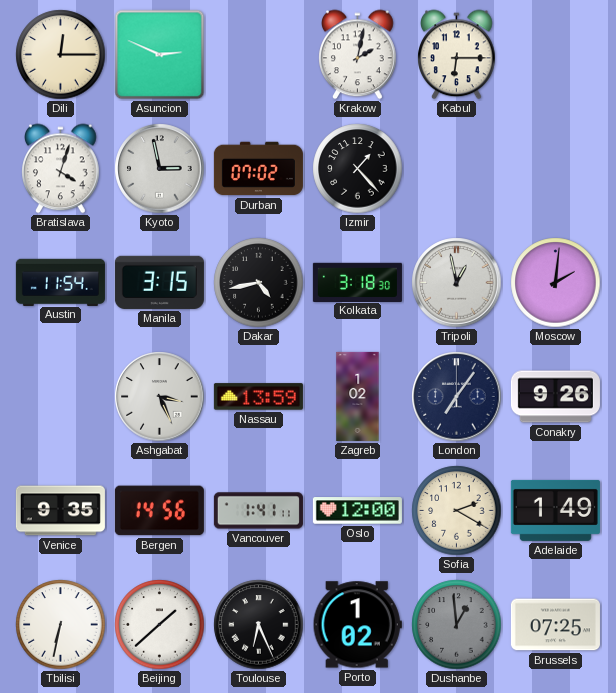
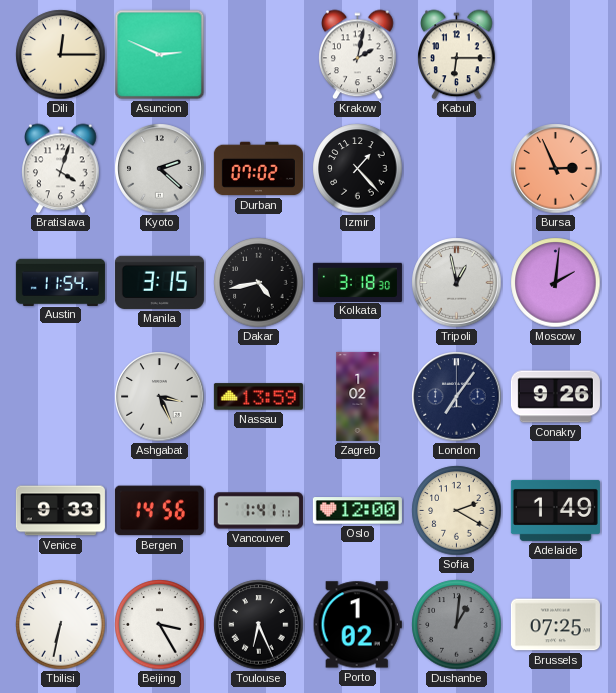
Kyoto: 2:58 -> 2:22 (160, 169)
Bursa: none -> 2:56 (556, 169)
Venice: 9:35 -> 9:33 (60, 511)
Beijing: 1:38 -> 3:25 (160, 625)
Dushanbe: 12:59 -> 1:01 (457, 625)
